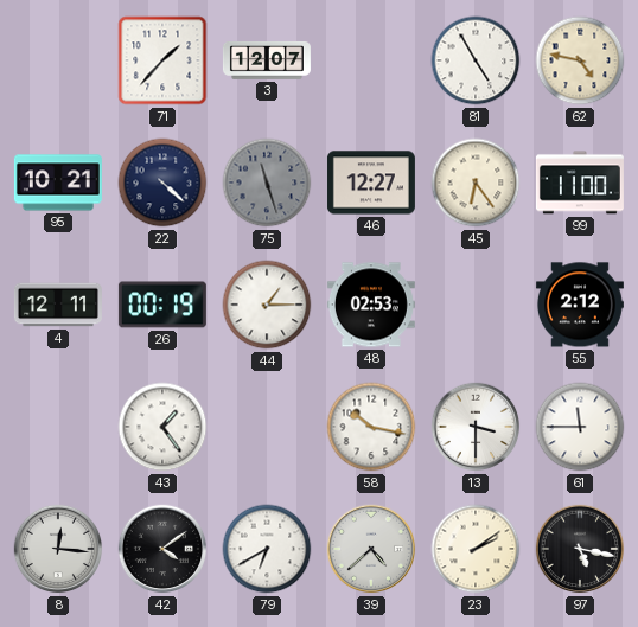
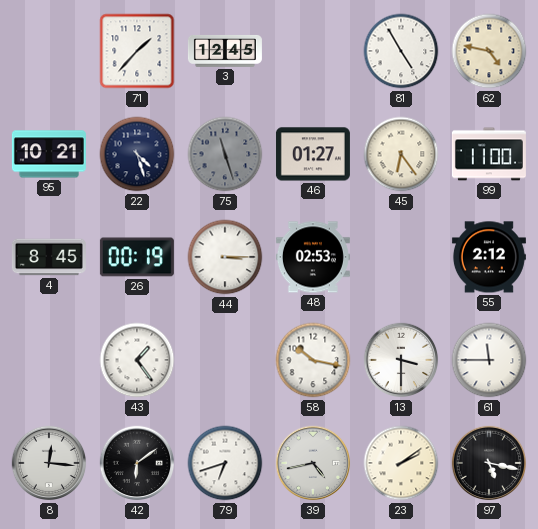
3: 12:07 -> 12:45 (225, 51)
22: 4:22 -> 4:27 (137, 154)
46: 12:27 -> 01:27 (313, 154)
4: 12:11 -> 8:45 (49, 257)
44: 1:15 -> 3:15 (225, 257)
42: 4:09 -> 6:09 (137, 463)
79: 6:40 -> 6:42 (225, 463)
39: 4:38 -> 4:43 (313, 463)
